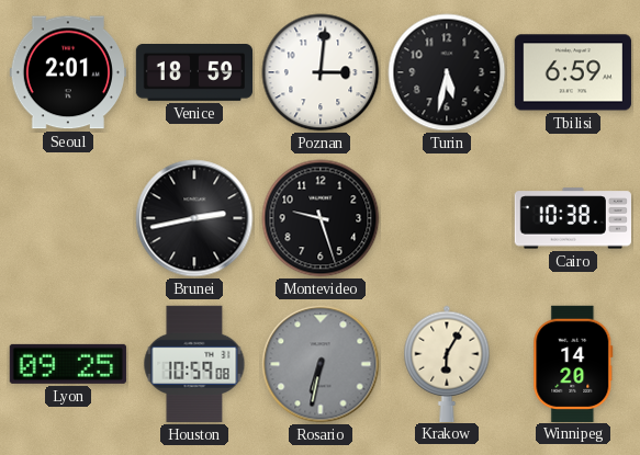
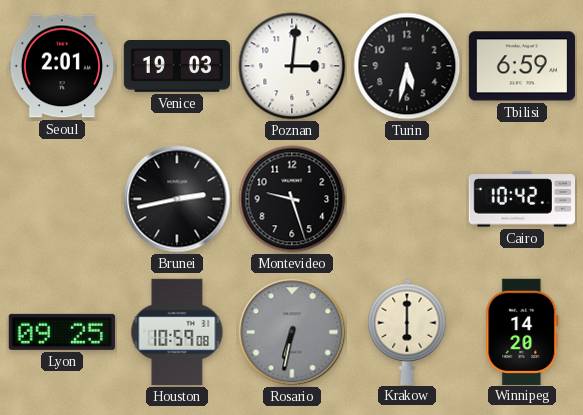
Venice: 18:59 -> 19:03 (176, 67)
Cairo: 10:38 -> 10:42 (521, 199)
Krakow: 6:05 -> 6:00 (407, 331)
